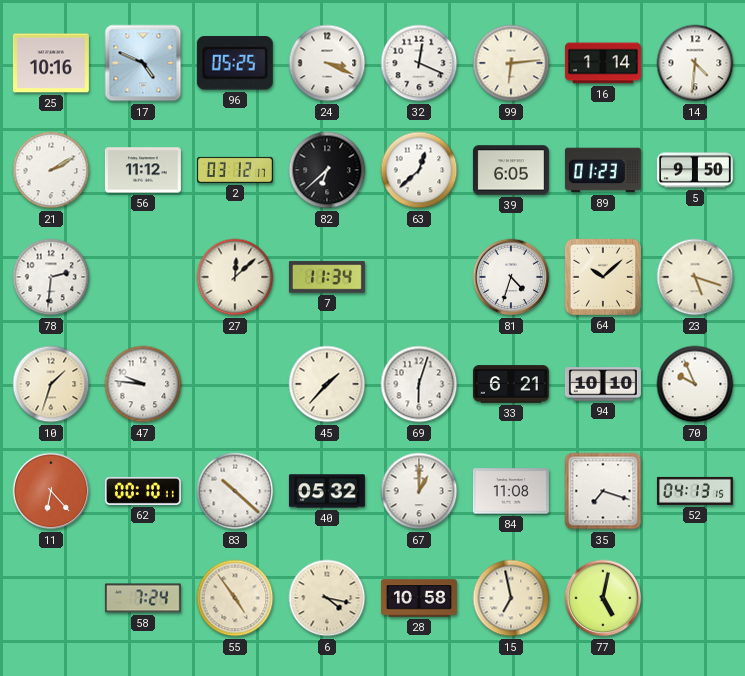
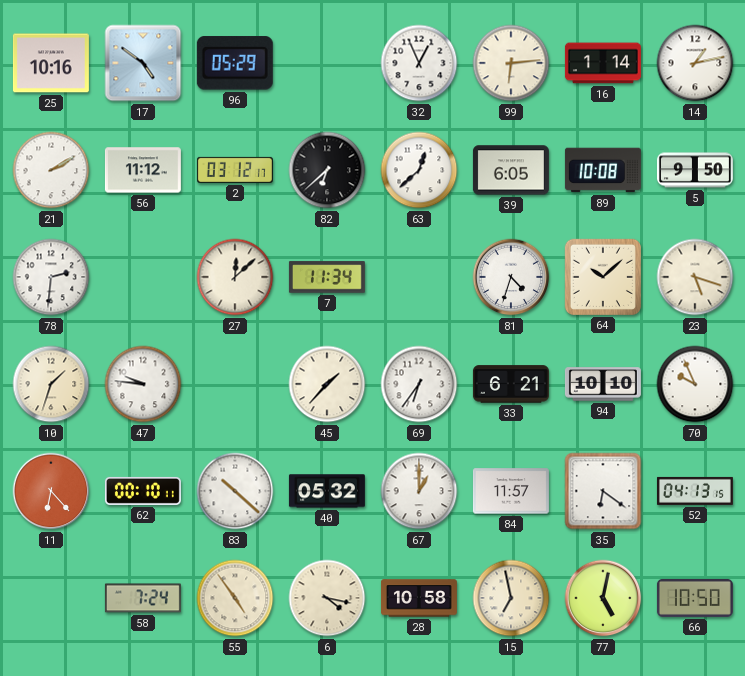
17: 4:49 -> 4:51 (143, 63)
96: 05:25 -> 05:29 (235, 63)
24: 3:19 -> none (327, 63)
32: 12:19 -> 12:56 (419, 63)
14: 4:31 -> 1:13 (695, 63)
89: 01:23 -> 10:08 (603, 170)
69: 6:03 -> 6:36 (419, 384)
84: 11:08 -> 11:57 (511, 491)
35: 7:18 -> 6:21 (603, 491)
66: none -> 10:50 (695, 598)
